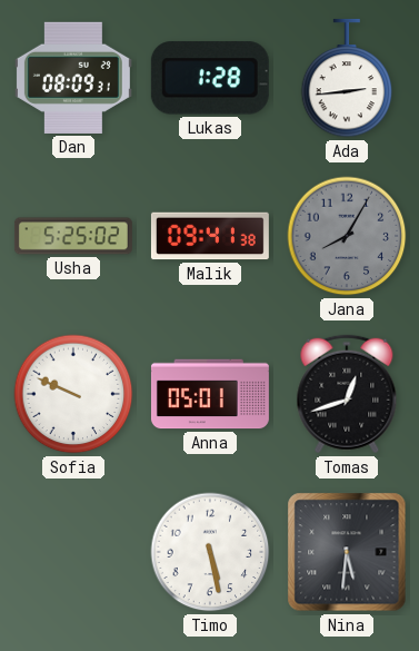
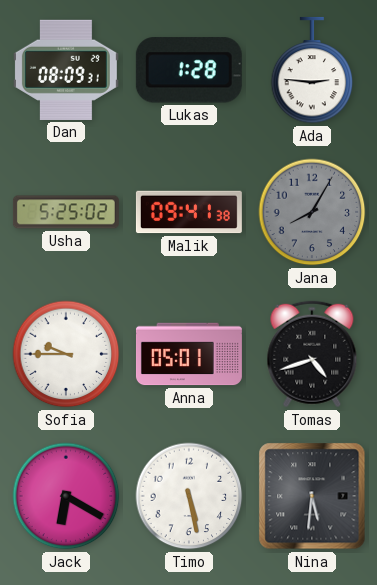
Ada: 2:44 -> 2:46 (312, 70)
Sofia: 9:49 -> 9:45 (66, 354)
Tomas: 12:42 -> 4:42 (312, 354)
Jack: none -> 6:20 (66, 496)
